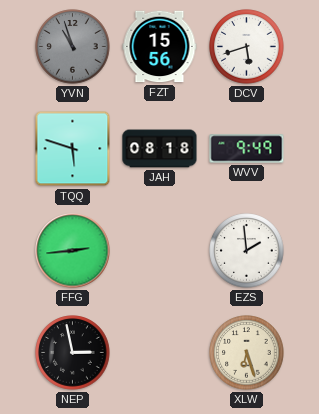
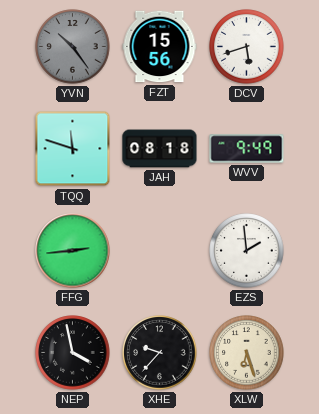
YVN: 10:57 -> 10:24 (73, 47)
TQQ: 5:48 -> 11:48 (73, 149)
NEP: 2:58 -> 3:58 (73, 353)
XHE: none -> 9:37 (160, 353)
